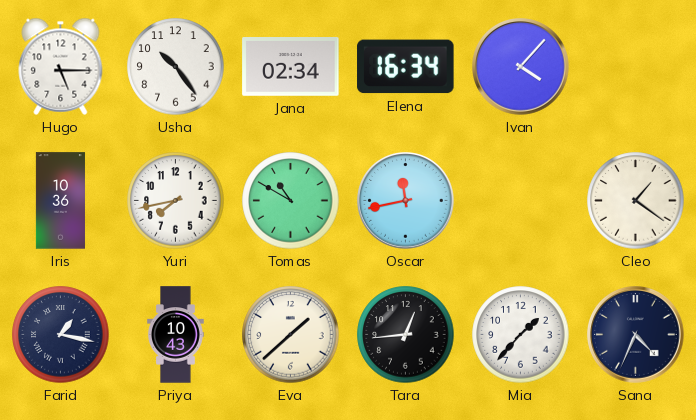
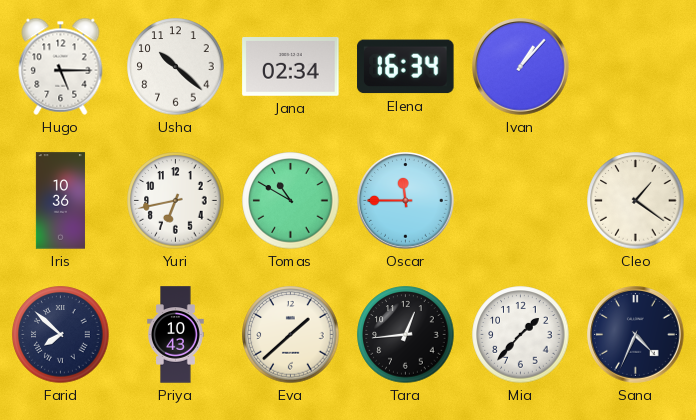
Usha: 10:24 -> 10:22 (176, 67)
Ivan: 4:07 -> 1:07 (521, 67)
Yuri: 7:43 -> 6:43 (176, 201)
Oscar: 11:43 -> 11:45 (406, 201)
Farid: 1:17 -> 7:52 (61, 335)
